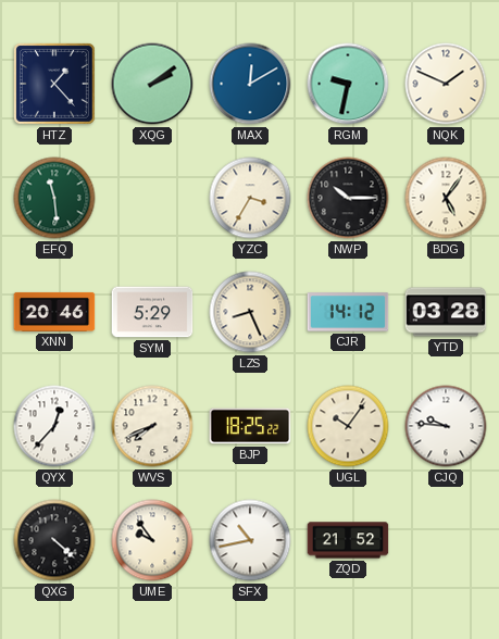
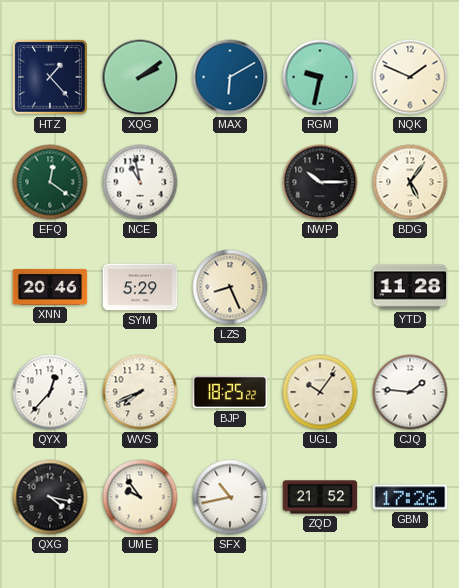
MAX: 12:10 -> 6:10 (230, 77)
EFQ: 11:29 -> 12:21 (50, 182)
NCE: none -> 10:58 (140, 182)
YZC: 3:35 -> none (250, 198)
CJR: 14:12 -> none (348, 312)
YTD: 03:28 -> 11:28 (410, 287)
CJQ: 9:46 -> 1:46 (410, 392)
QXG: 4:22 -> 4:17 (50, 497)
GBM: none -> 17:26 (410, 497)
